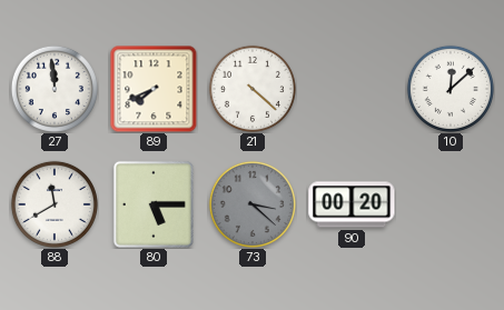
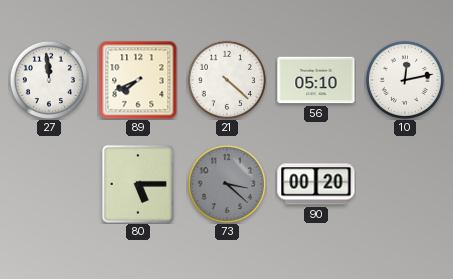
56: none -> 05:10 (316, 80)
10: 12:08 -> 12:13 (405, 80)
88: 11:40 -> none (55, 204)
